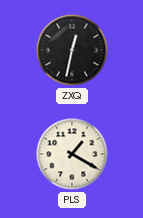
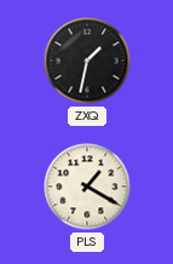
ZXQ: 12:32 -> 1:32 (87, 61)
